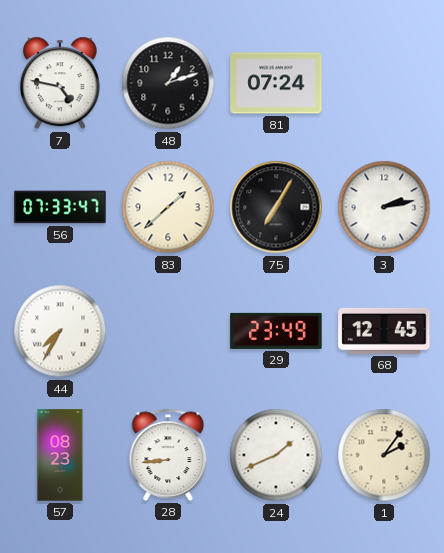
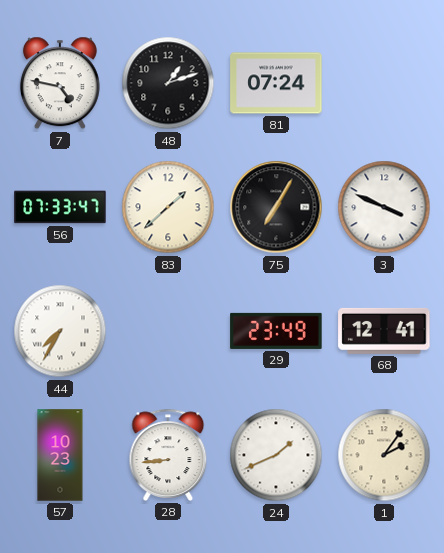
3: 2:13 -> 3:49 (384, 207)
68: 12:45 -> 12:41 (384, 331)
57: 08:23 -> 10:23 (60, 455)
